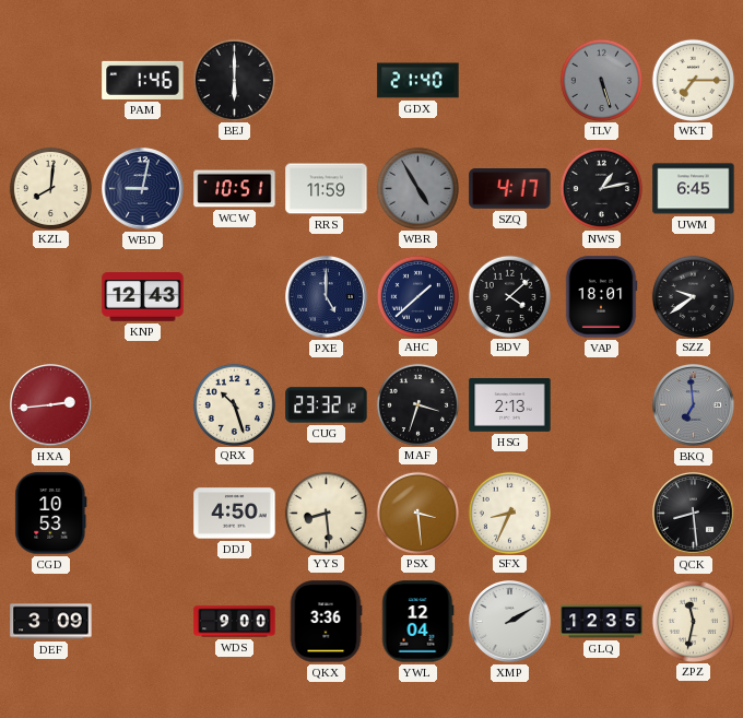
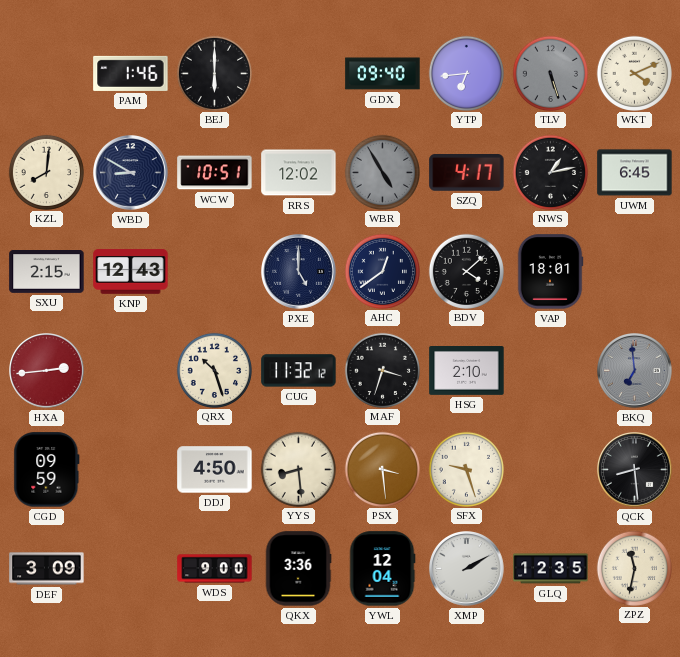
GDX: 21:40 -> 09:40 (383, 74)
YTP: none -> 6:44 (466, 73)
WKT: 7:15 -> 4:11 (634, 73)
WBD: 9:02 -> 8:50 (131, 173)
RRS: 11:59 -> 12:02 (299, 173)
SXU: none -> 2:15 (47, 272)
AHC: 1:38 -> 12:39 (382, 271)
SZZ: 9:39 -> none (693, 296)
CUG: 23:32 -> 11:32 (299, 371)
HSG: 2:13 -> 2:10 (467, 371)
CGD: 10:53 -> 09:59 (47, 470)
SFX: 8:34 -> 9:27 (466, 469)
